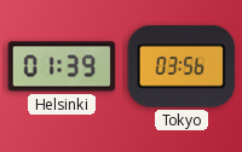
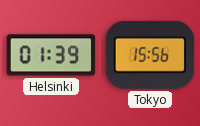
Tokyo: 03:56 -> 15:56 (150, 55)
